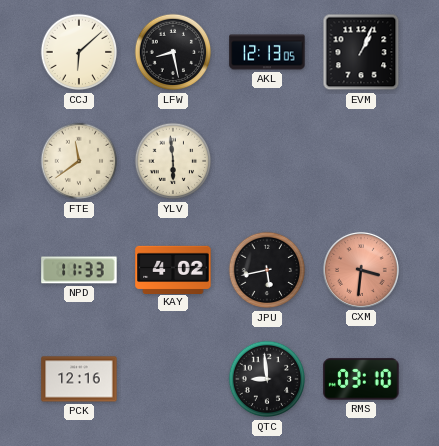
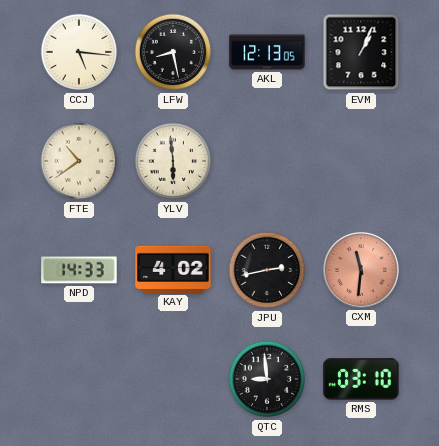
CCJ: 6:08 -> 5:16 (79, 52)
FTE: 11:39 -> 10:39 (79, 161)
NPD: 11:33 -> 14:33 (79, 270)
JPU: 5:43 -> 2:43 (267, 270)
CXM: 3:31 -> 11:31 (361, 270)
PCK: 12:16 -> none (79, 379)
